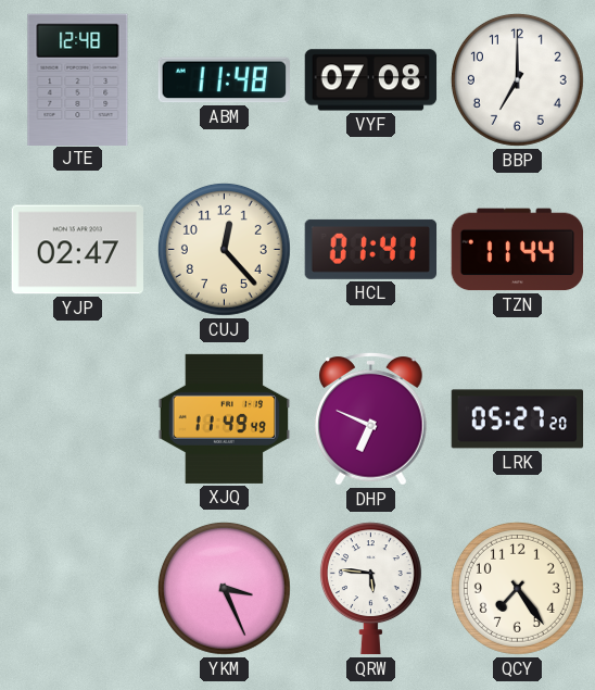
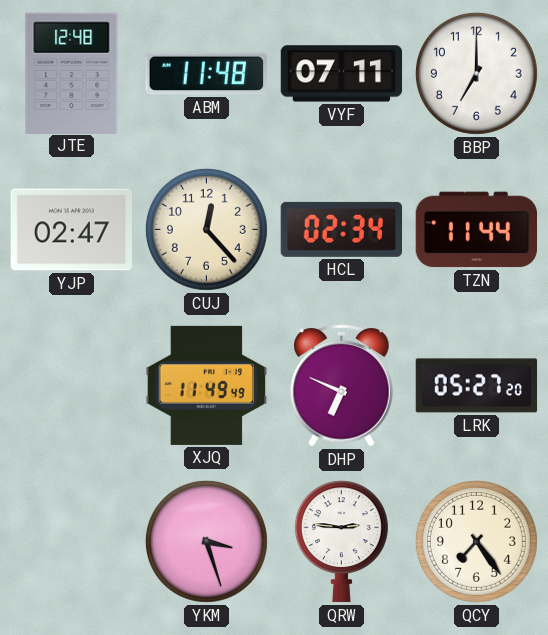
VYF: 07:08 -> 07:11 (342, 74)
HCL: 01:41 -> 02:34 (342, 229)
YKM: 3:26 -> 3:27 (206, 541)
QRW: 5:46 -> 2:46 (341, 542)
